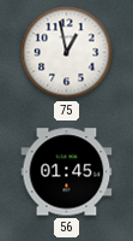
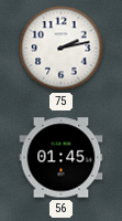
75: 12:58 -> 2:13 (62, 49)
